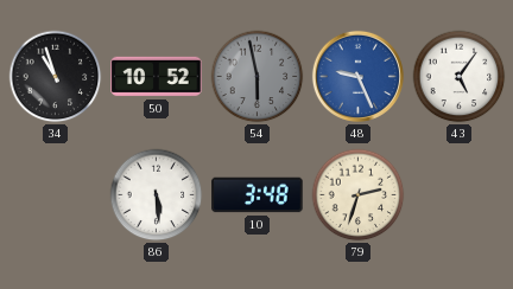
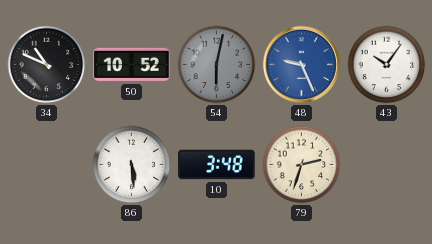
34: 10:57 -> 10:49 (47, 65)
54: 5:58 -> 6:02 (217, 65)
43: 5:06 -> 10:06 (387, 65)
